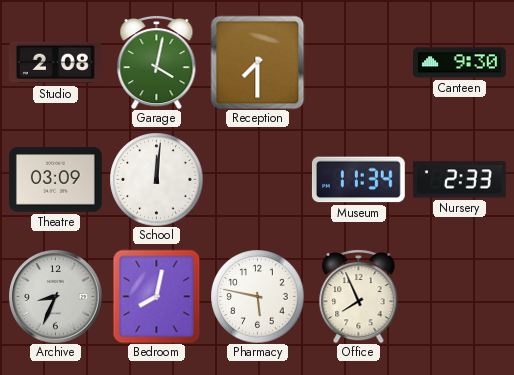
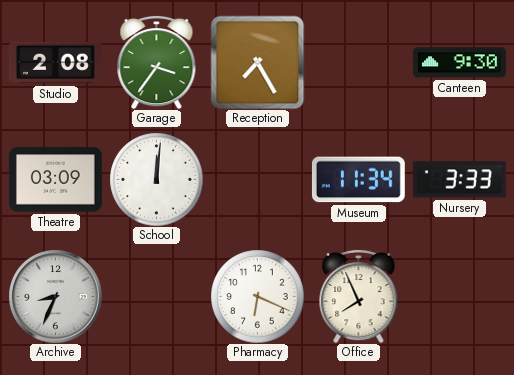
Garage: 4:02 -> 3:36 (157, 62)
Reception: 7:30 -> 7:25 (257, 62)
Nursery: 2:33 -> 3:33 (459, 180)
Bedroom: 8:02 -> none (157, 296)
Pharmacy: 5:47 -> 6:19 (257, 296)
